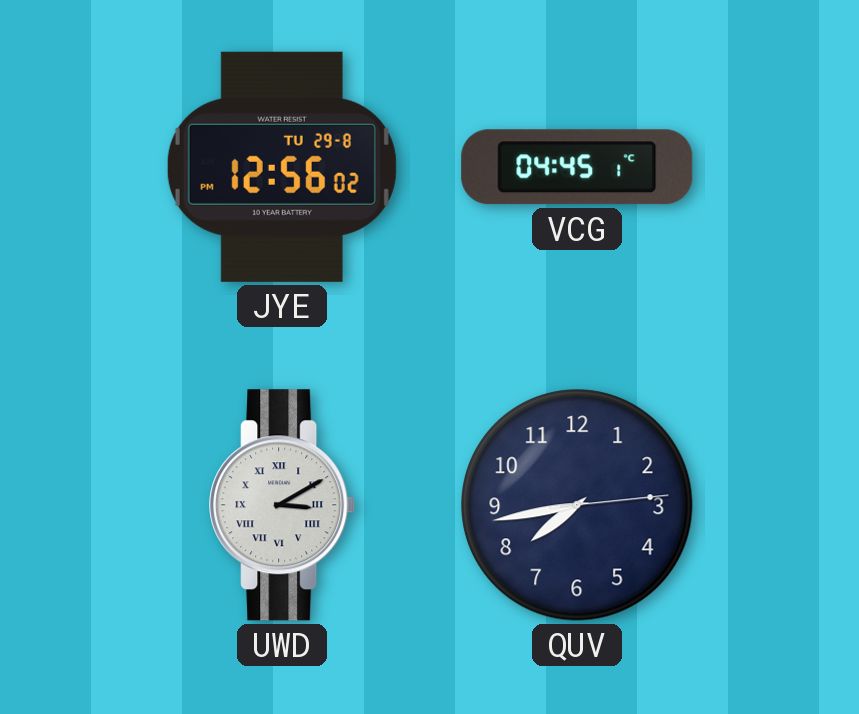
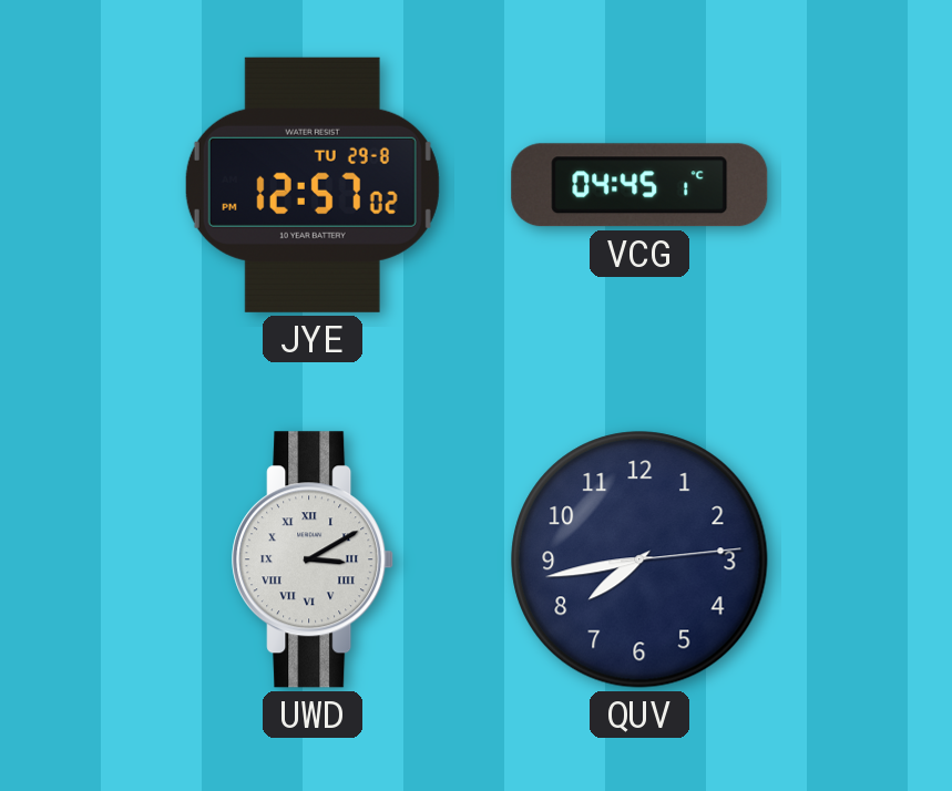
JYE: 12:56 -> 12:57 (313, 185)
